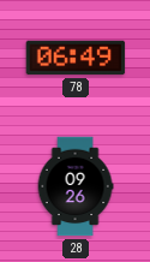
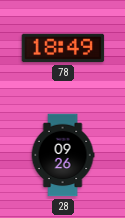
78: 06:49 -> 18:49 (63, 48)
